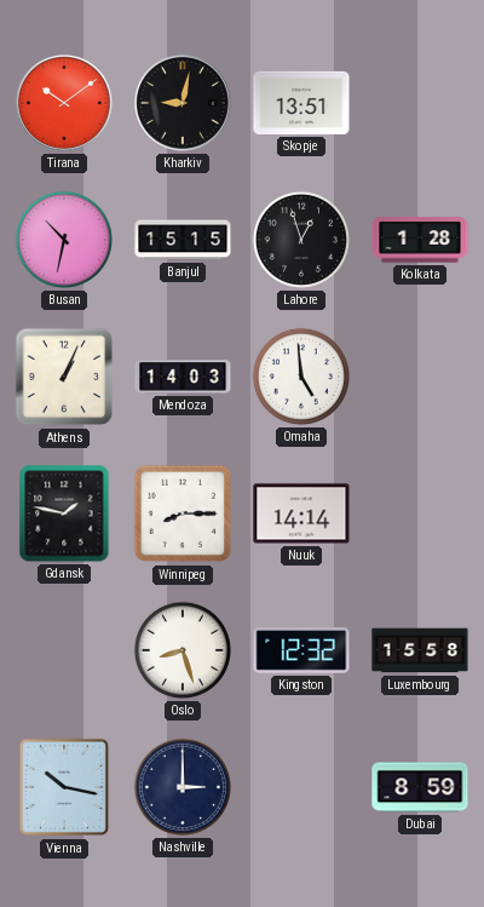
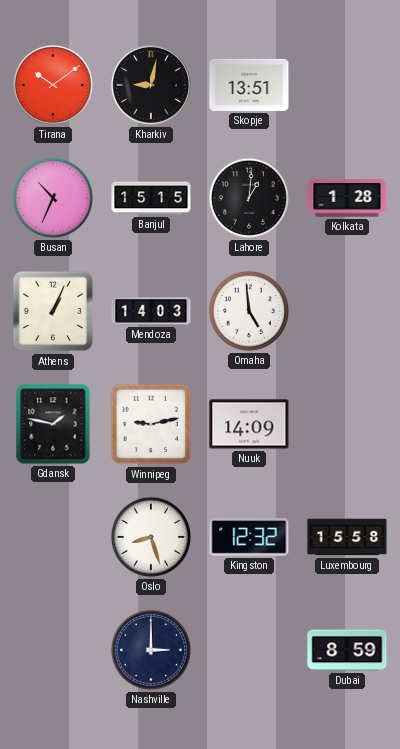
Busan: 10:32 -> 10:34 (53, 198)
Lahore: 12:57 -> 1:01 (249, 198)
Winnipeg: 8:15 -> 9:13 (151, 424)
Nuuk: 14:14 -> 14:09 (249, 424)
Vienna: 10:17 -> none (64, 787)
